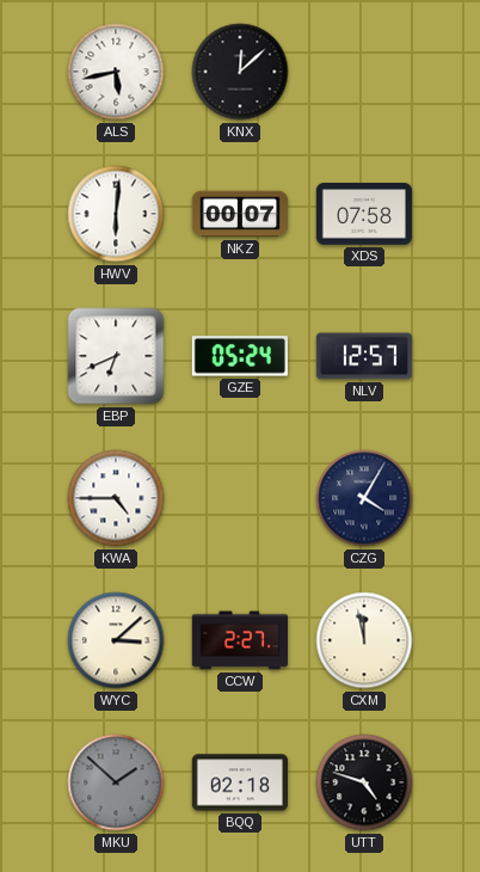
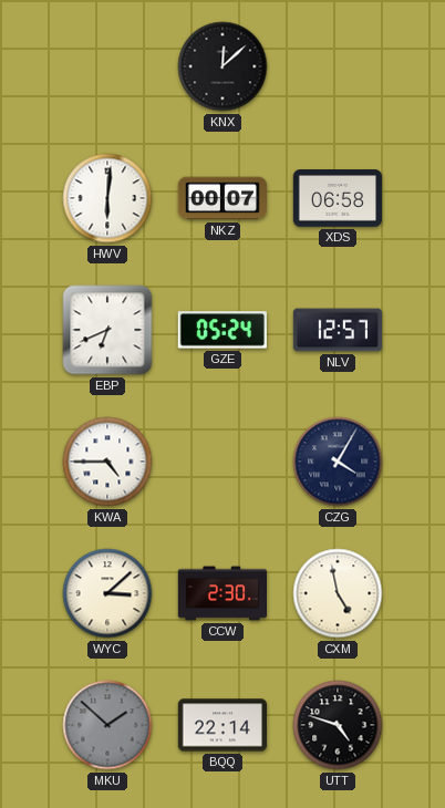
ALS: 5:43 -> none (116, 72)
XDS: 07:58 -> 06:58 (337, 198)
CCW: 2:27 -> 2:30 (221, 593)
CXM: 11:58 -> 4:58 (338, 593)
BQQ: 02:18 -> 22:14 (221, 725)
